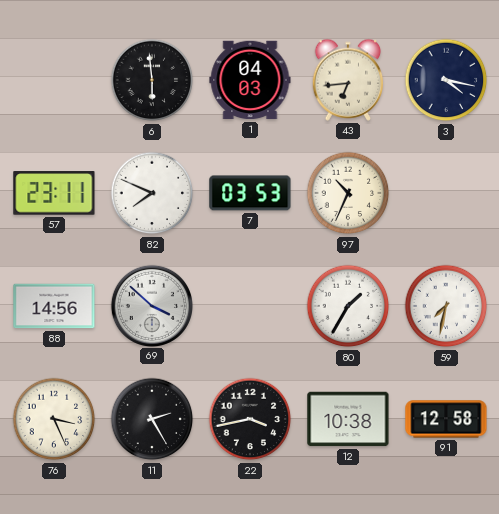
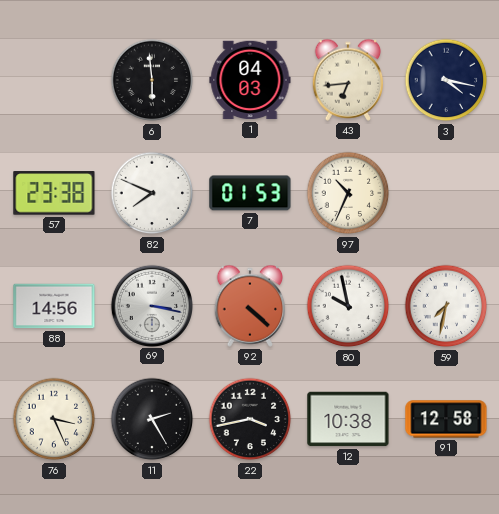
57: 23:11 -> 23:38 (54, 193)
7: 03:53 -> 01:53 (250, 193)
69: 3:52 -> 3:17 (151, 305)
92: none -> 4:22 (250, 306)
80: 1:35 -> 9:58 (348, 306)
